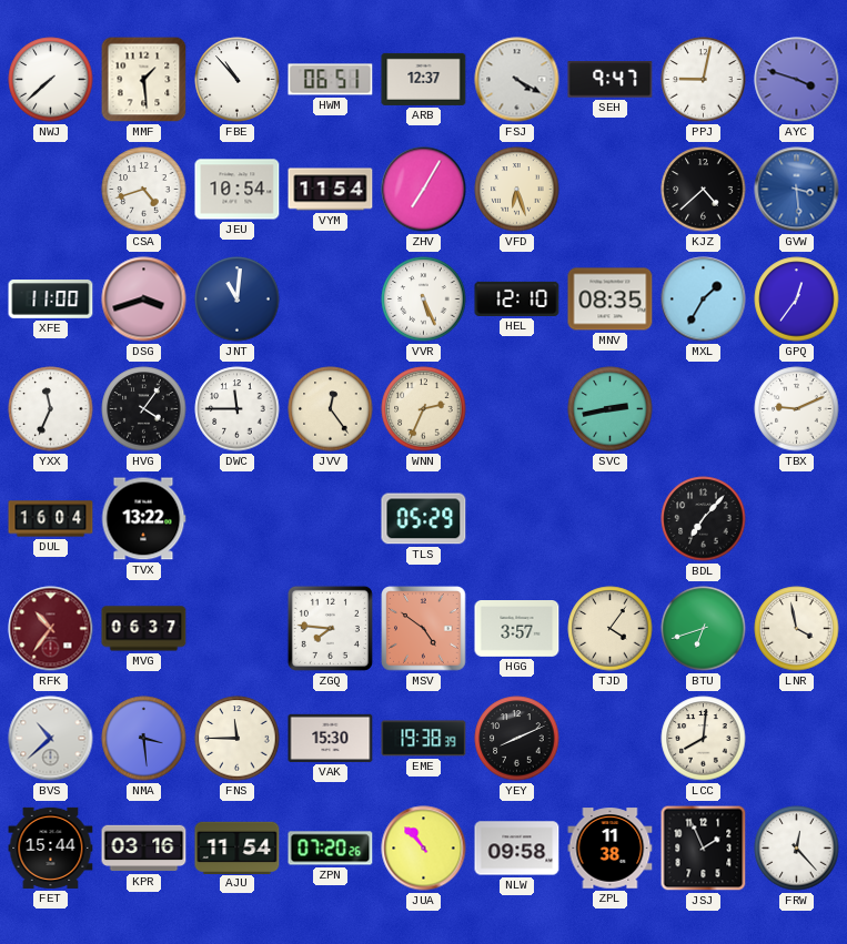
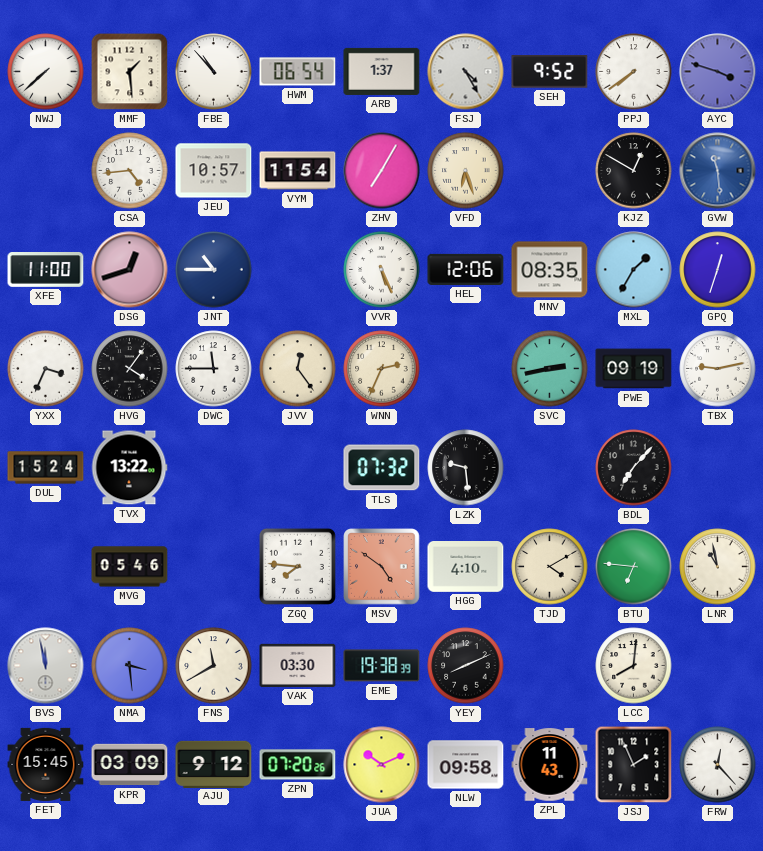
HWM: 06:51 -> 06:54 (298, 72)
ARB: 12:37 -> 1:37 (382, 71)
FSJ: 4:20 -> 4:25 (466, 72)
SEH: 9:47 -> 9:52 (550, 72)
PPJ: 9:02 -> 7:39 (634, 72)
CSA: 4:42 -> 4:44 (130, 171)
JEU: 10:54 -> 10:57 (214, 171)
KJZ: 4:38 -> 12:50 (634, 171)
GVW: 3:29 -> 11:29 (718, 171)
DSG: 3:42 -> 12:42 (130, 270)
JNT: 11:01 -> 10:45 (214, 270)
HEL: 12:10 -> 12:06 (466, 269)
GPQ: 12:36 -> 12:33 (718, 270)
YXX: 11:34 -> 3:34 (46, 369)
PWE: none -> 09:19 (634, 369)
TBX: 9:11 -> 9:13 (718, 369)
DUL: 16:04 -> 15:24 (46, 468)
TLS: 05:29 -> 07:32 (382, 468)
LZK: none -> 9:29 (466, 468)
RFK: 10:36 -> none (51, 629)
MVG: 06:37 -> 05:46 (130, 567)
HGG: 3:57 -> 4:10 (466, 567)
TJD: 4:06 -> 4:10 (550, 567)
BTU: 6:42 -> 6:46 (634, 567)
LNR: 3:58 -> 10:58 (718, 567)
BVS: 10:38 -> 11:58 (46, 666)
FNS: 11:45 -> 11:40 (214, 666)
VAK: 15:30 -> 03:30 (298, 665)
FET: 15:44 -> 15:45 (46, 764)
KPR: 03:16 -> 03:09 (130, 765)
AJU: 11:54 -> 9:12 (214, 764)
JUA: 10:53 -> 10:11 (382, 765)
ZPL: 11:38 -> 11:43 (550, 765)
